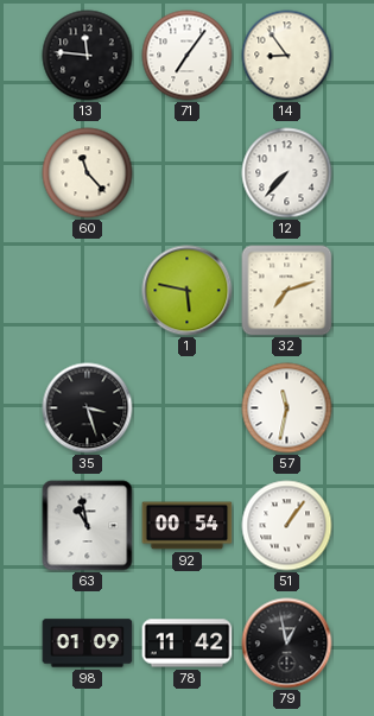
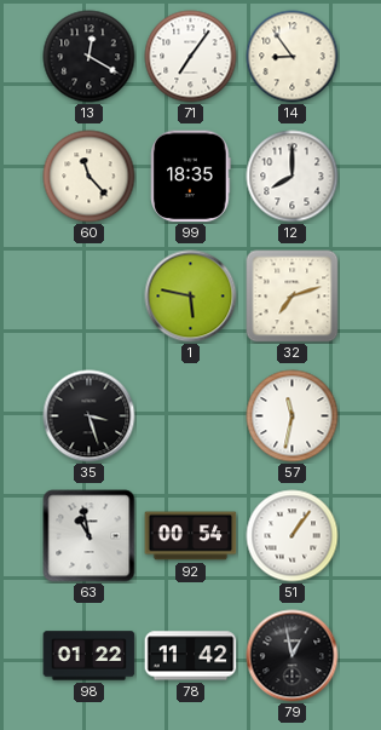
13: 11:46 -> 12:20 (90, 57)
99: none -> 18:35 (191, 177)
12: 7:37 -> 8:00 (293, 177)
98: 01:09 -> 01:22 (90, 656)
